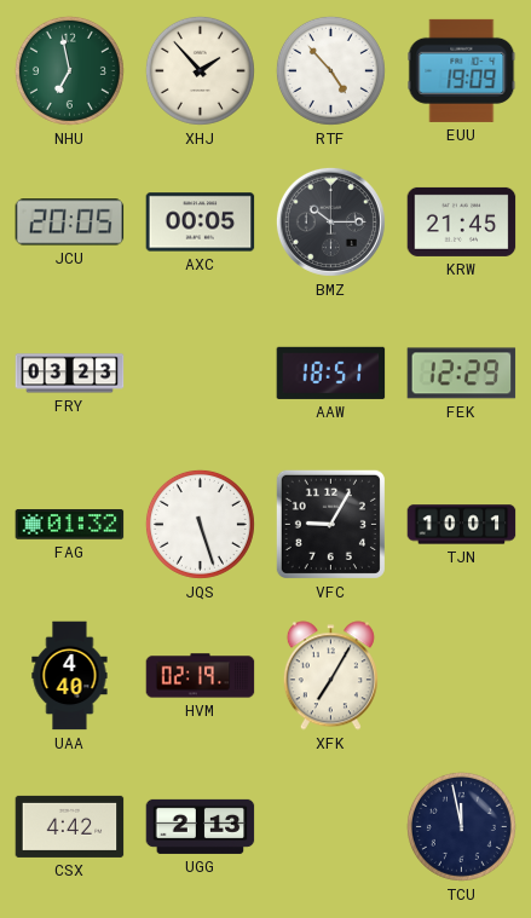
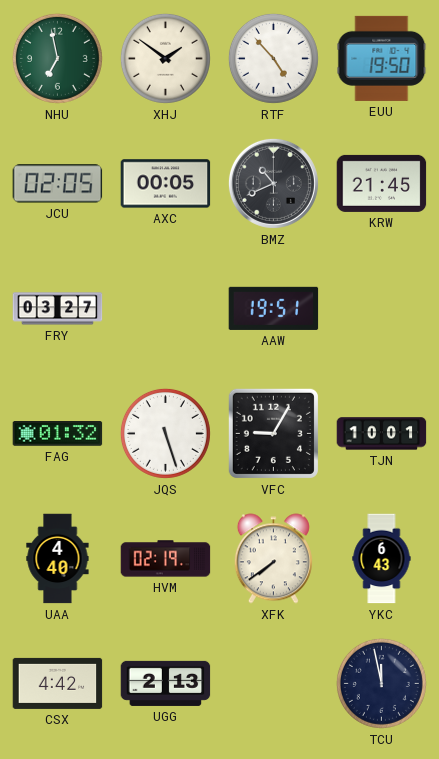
XHJ: 1:53 -> 1:51 (165, 58)
EUU: 19:09 -> 19:50 (382, 58)
JCU: 20:05 -> 02:05 (58, 184)
BMZ: 10:15 -> 10:41 (273, 183)
FRY: 03:23 -> 03:27 (58, 309)
AAW: 18:51 -> 19:51 (274, 308)
FEK: 12:29 -> none (462, 374)
XFK: 7:05 -> 7:39 (273, 559)
YKC: none -> 6:43 (382, 559)
